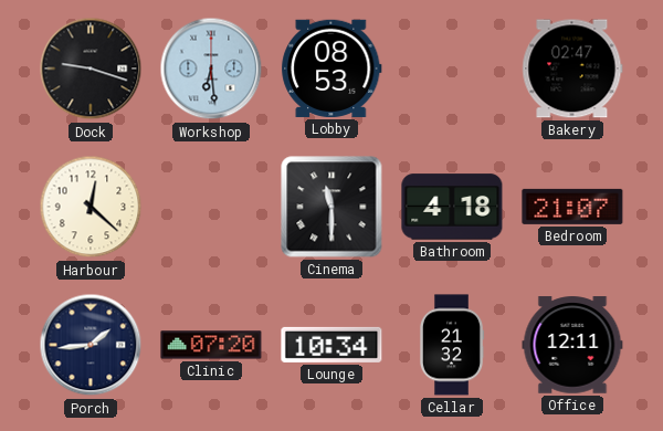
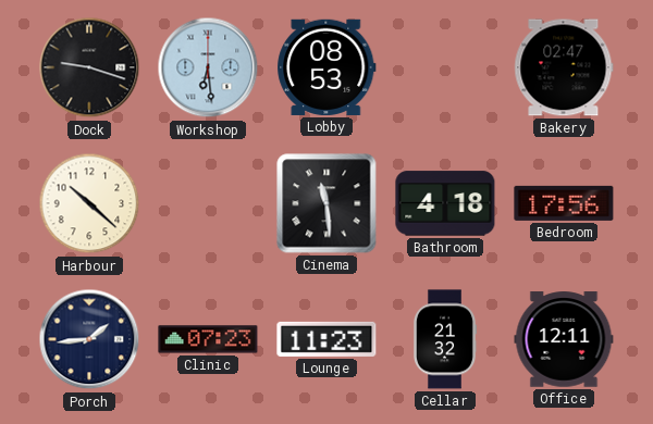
Harbour: 12:22 -> 10:22 (89, 203)
Cinema: 11:30 -> 11:29 (326, 203)
Bedroom: 21:07 -> 17:56 (564, 203)
Clinic: 07:20 -> 07:23 (208, 339)
Lounge: 10:34 -> 11:23 (326, 339)
